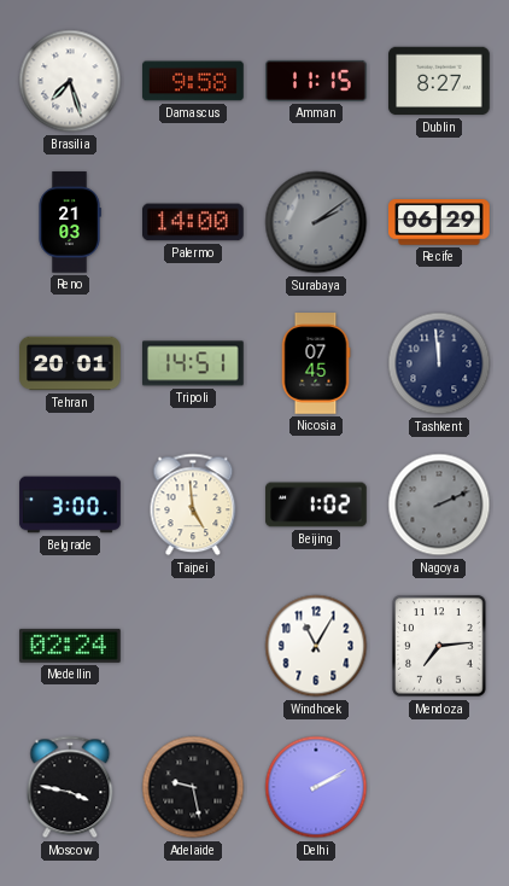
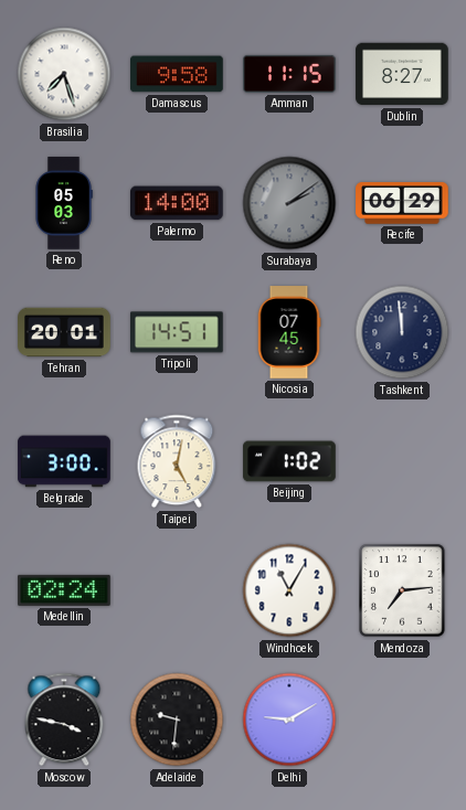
Reno: 21:03 -> 05:03 (64, 203)
Taipei: 4:59 -> 5:02 (177, 461)
Nagoya: 2:11 -> none (439, 505)
Adelaide: 9:28 -> 9:31 (177, 720)
Delhi: 2:10 -> 9:10 (289, 720)
